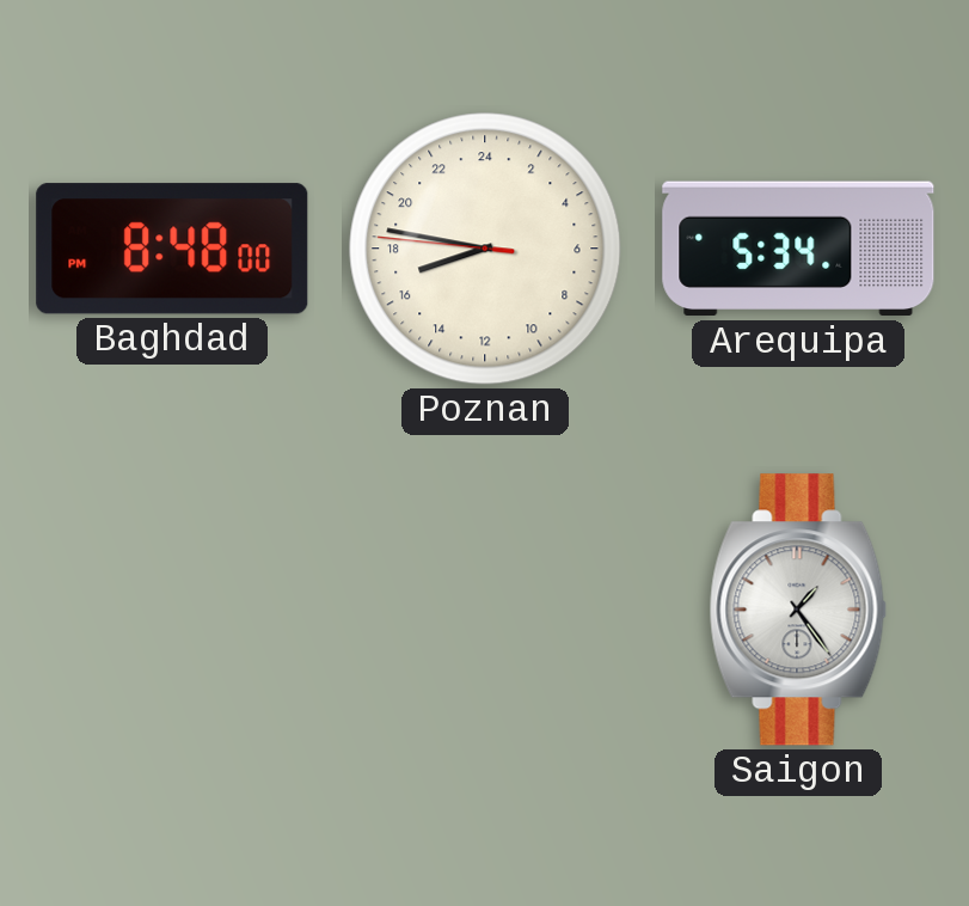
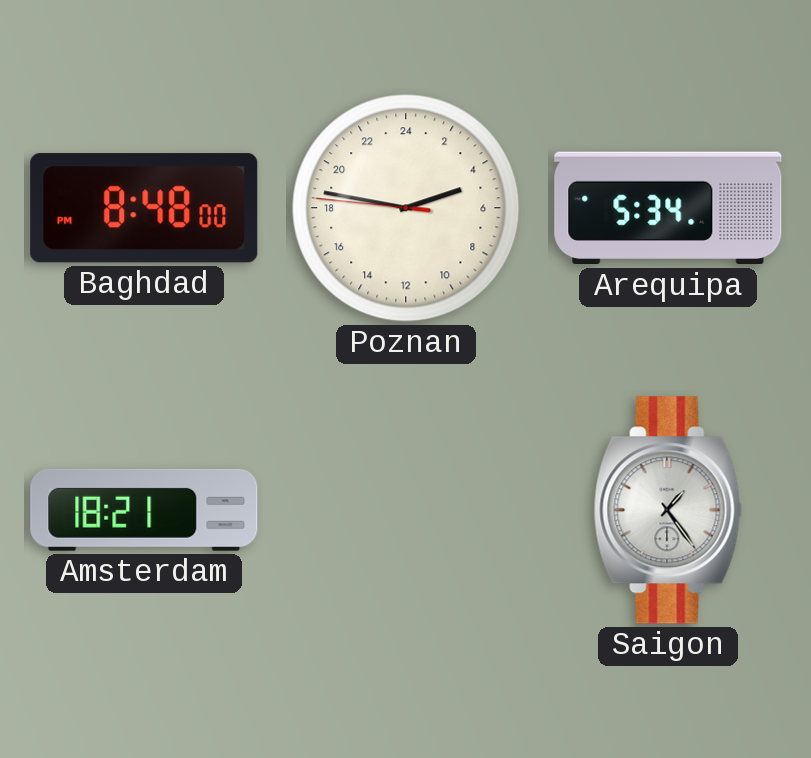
Poznan: 16:46 -> 4:46 (406, 208)
Amsterdam: none -> 18:21 (144, 510)
